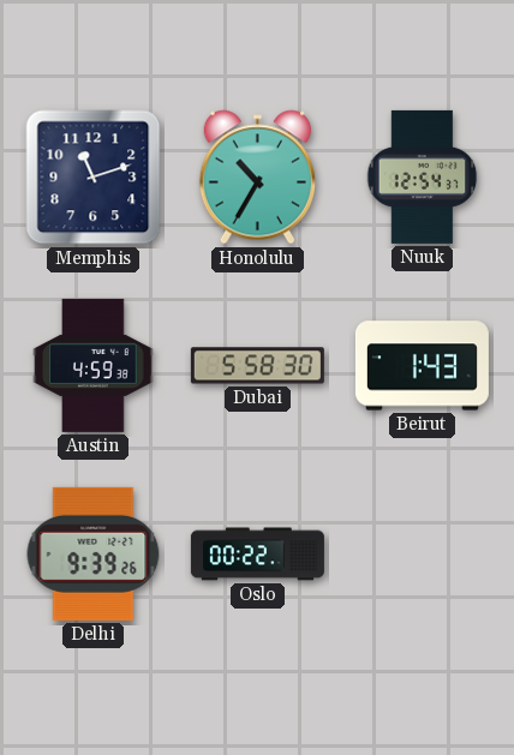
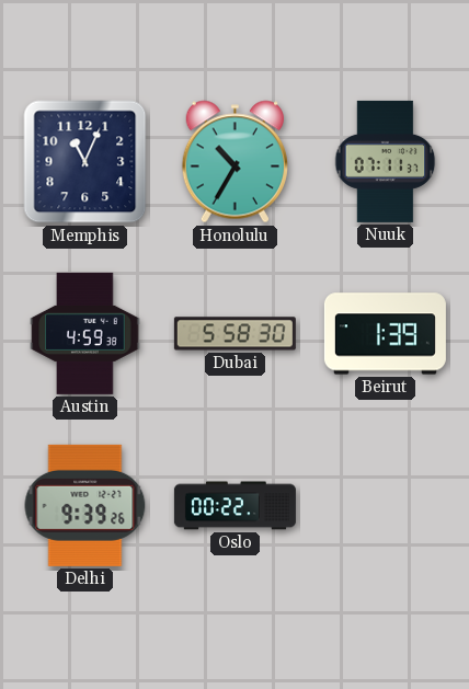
Memphis: 11:12 -> 11:04 (85, 162)
Nuuk: 12:54 -> 07:11 (386, 161)
Beirut: 1:43 -> 1:39 (385, 334)
